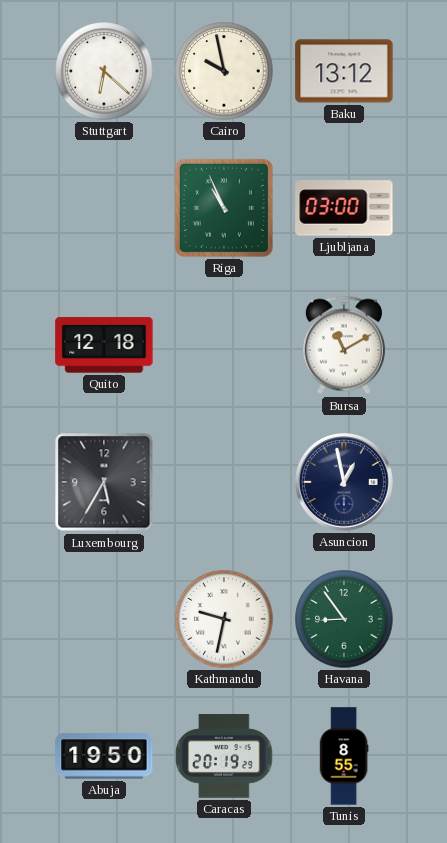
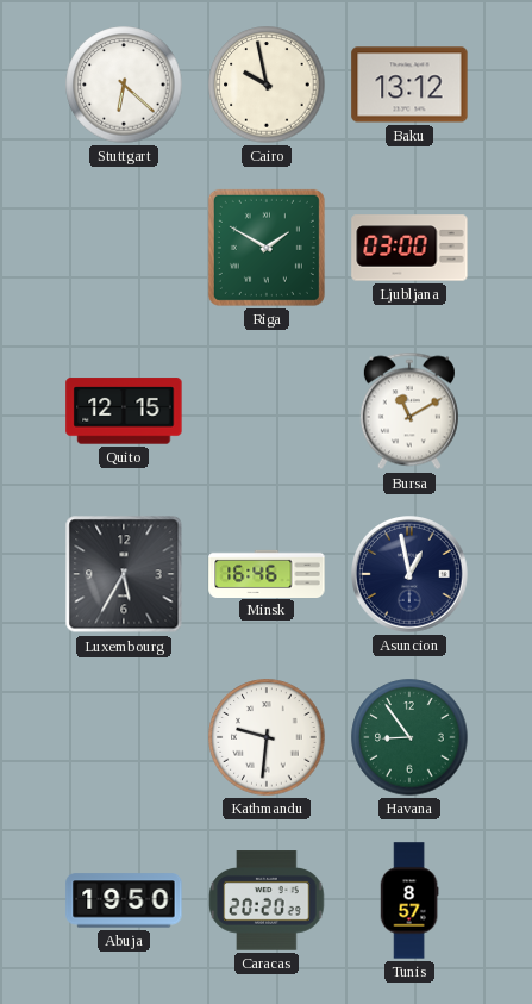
Riga: 10:56 -> 1:50 (267, 248)
Quito: 12:18 -> 12:15 (124, 411)
Minsk: none -> 16:46 (267, 573)
Kathmandu: 9:32 -> 9:31 (267, 737)
Caracas: 20:19 -> 20:20 (267, 900)
Tunis: 8:55 -> 8:57 (409, 900)
